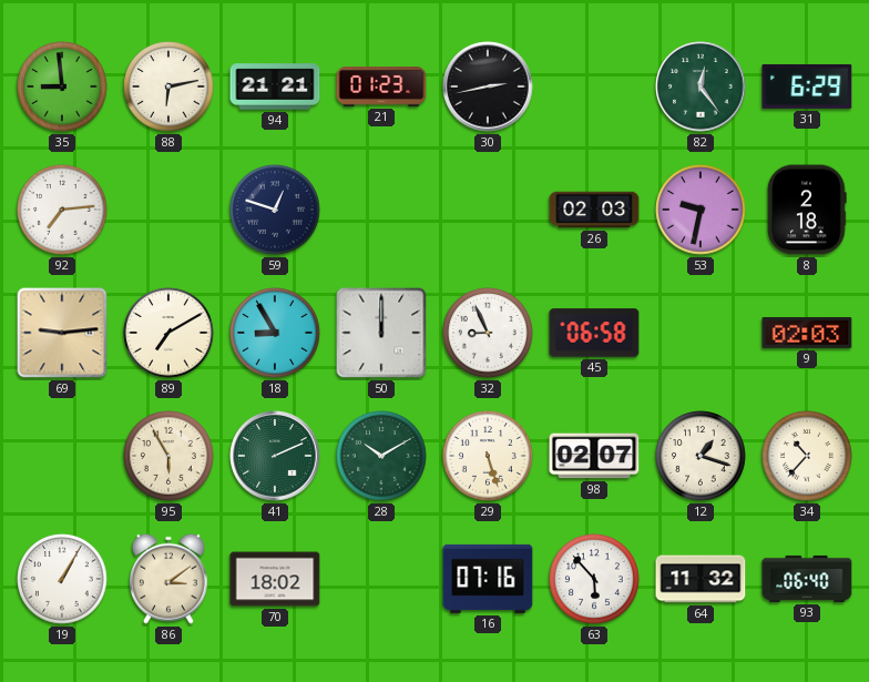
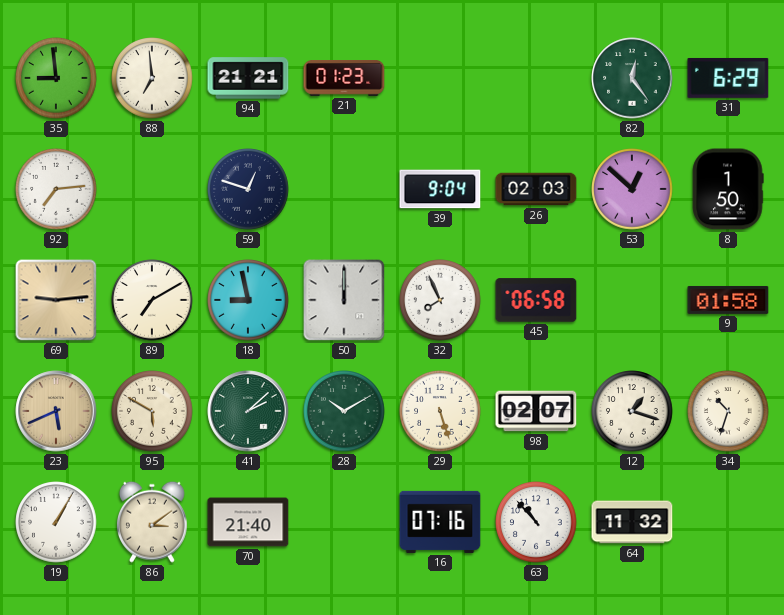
88: 6:13 -> 6:59 (152, 78)
30: 2:43 -> none (488, 86)
39: none -> 9:04 (440, 189)
53: 9:32 -> 12:52 (632, 189)
8: 2:18 -> 1:50 (728, 189)
18: 8:55 -> 8:58 (248, 300)
32: 8:56 -> 7:56 (440, 300)
9: 02:03 -> 01:58 (728, 300)
23: none -> 5:41 (56, 411)
95: 5:55 -> 5:50 (152, 411)
41: 2:11 -> 2:08 (248, 411)
34: 10:37 -> 10:33 (728, 411)
70: 18:02 -> 21:40 (248, 522)
63: 5:53 -> 10:53 (536, 522)
93: 06:40 -> none (807, 579)
